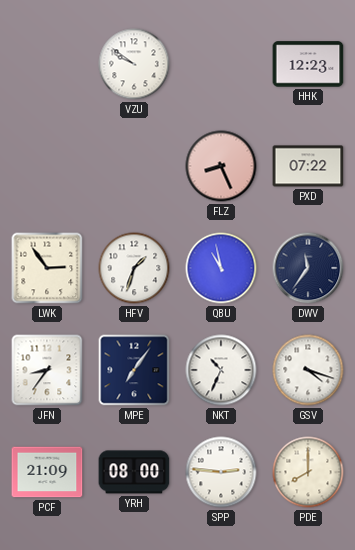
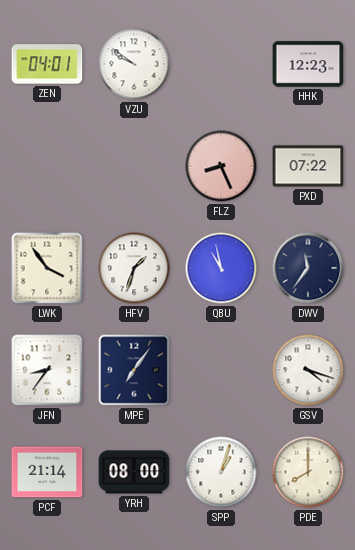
ZEN: none -> 04:01 (47, 64)
LWK: 2:54 -> 3:54 (47, 268)
NKT: 10:34 -> none (221, 370)
PCF: 21:09 -> 21:14 (47, 472)
SPP: 2:46 -> 1:03 (221, 472)
